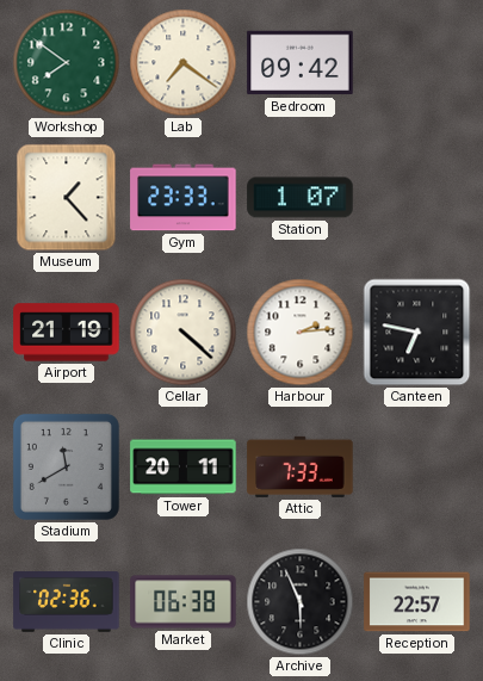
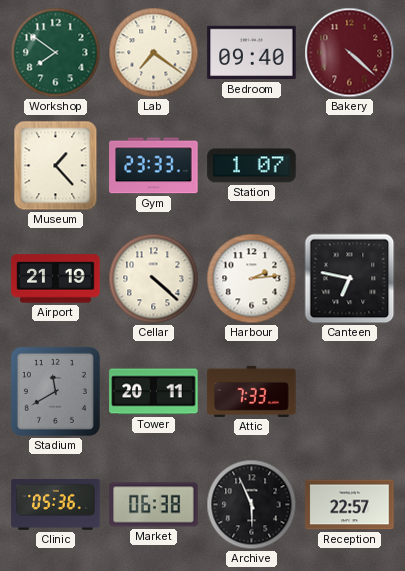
Bedroom: 09:42 -> 09:40 (252, 53)
Bakery: none -> 4:22 (350, 53)
Clinic: 02:36 -> 05:36 (56, 505)
